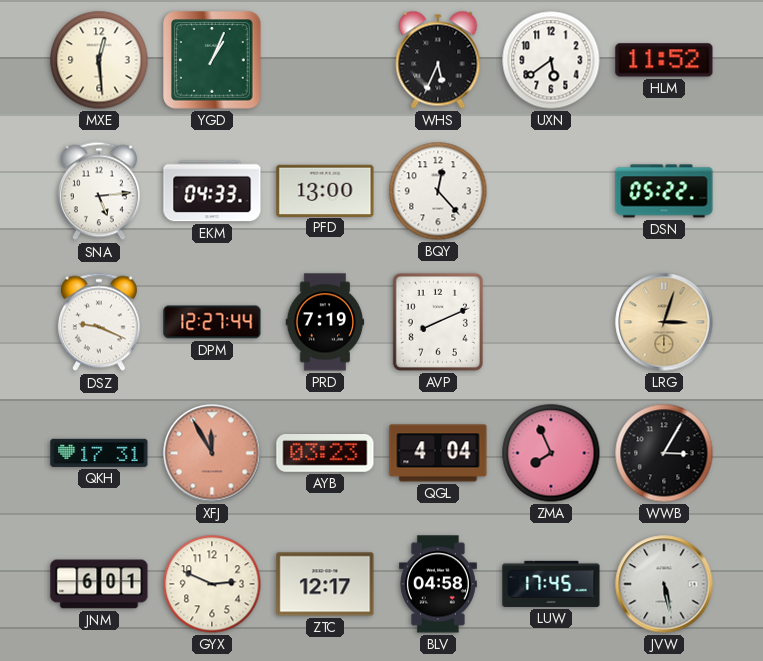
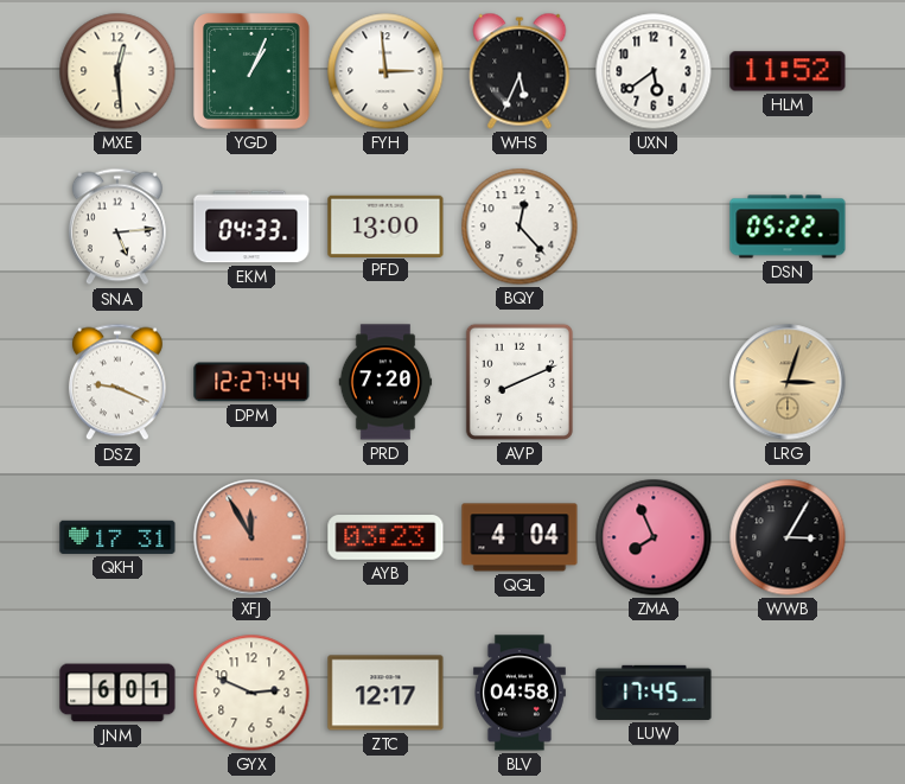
FYH: none -> 2:59 (385, 71)
PRD: 7:19 -> 7:20 (385, 382)
JVW: 5:28 -> none (664, 584)
